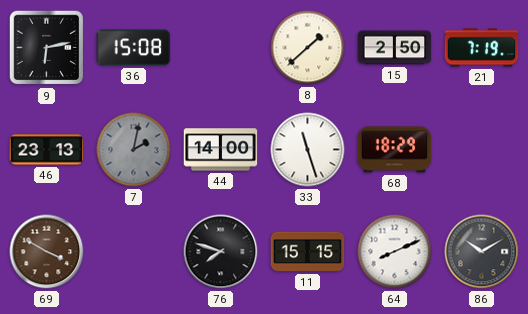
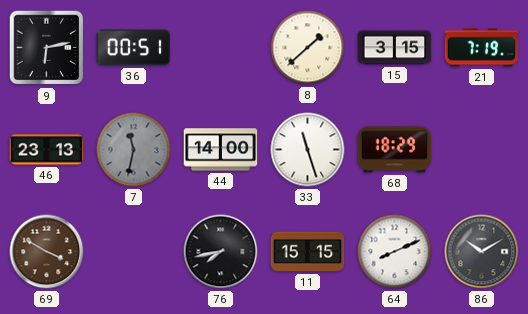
36: 15:08 -> 00:51 (134, 48)
15: 2:50 -> 3:15 (395, 48)
7: 2:02 -> 11:32 (134, 150)
76: 7:48 -> 7:43 (221, 252)
